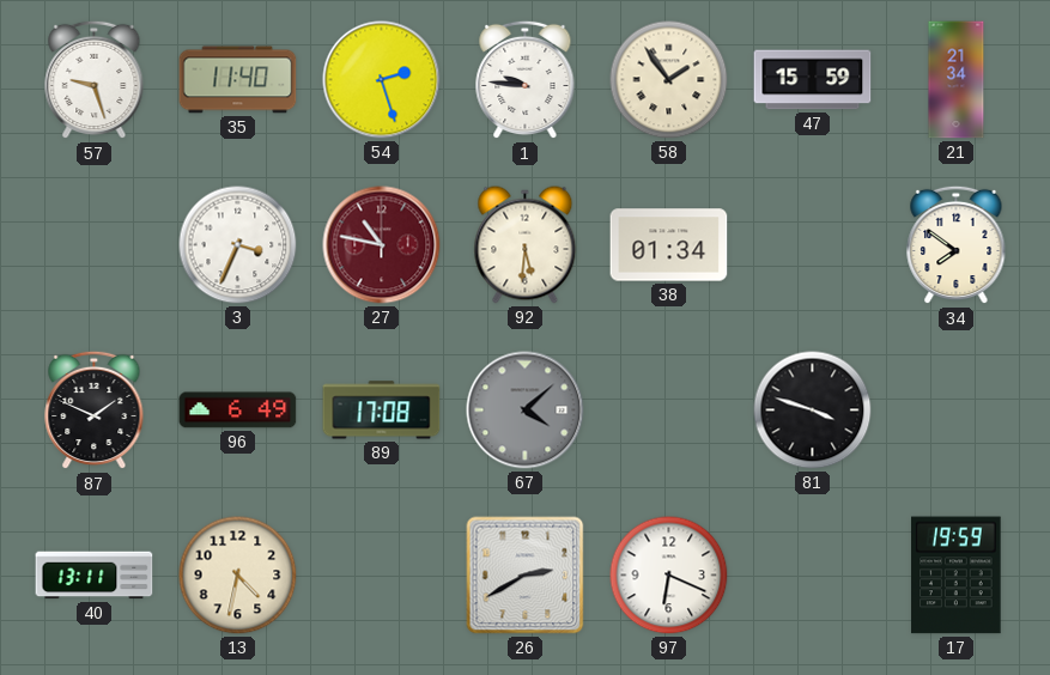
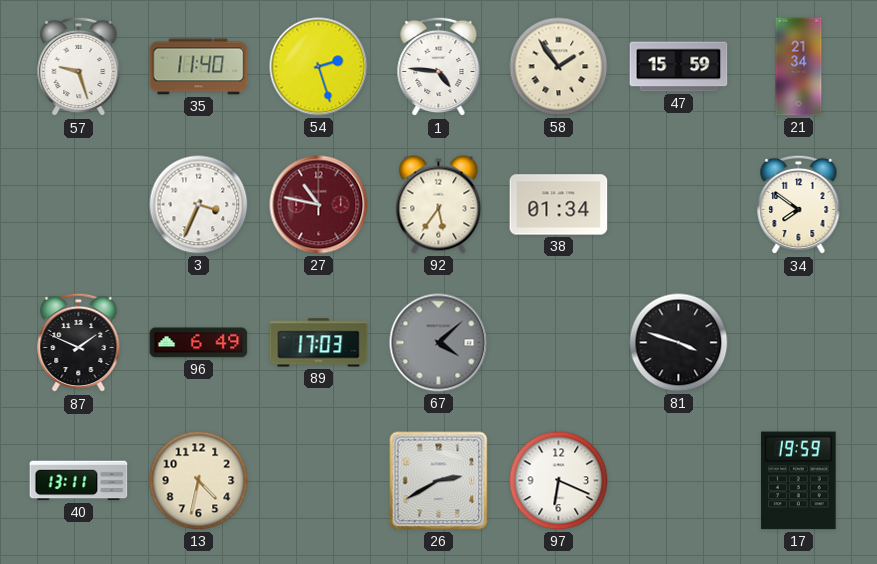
1: 9:46 -> 4:46 (439, 67)
92: 5:31 -> 5:36 (439, 205)
89: 17:08 -> 17:03 (319, 343)
